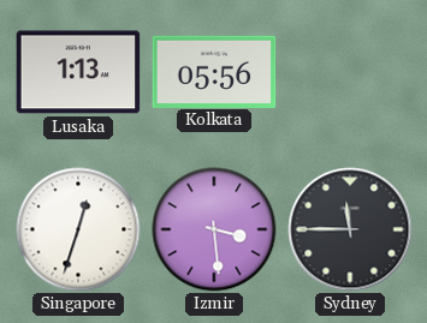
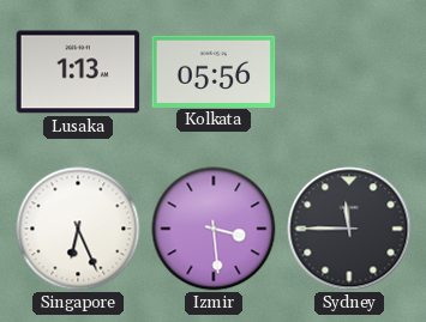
Singapore: 12:33 -> 6:26 (78, 229)
